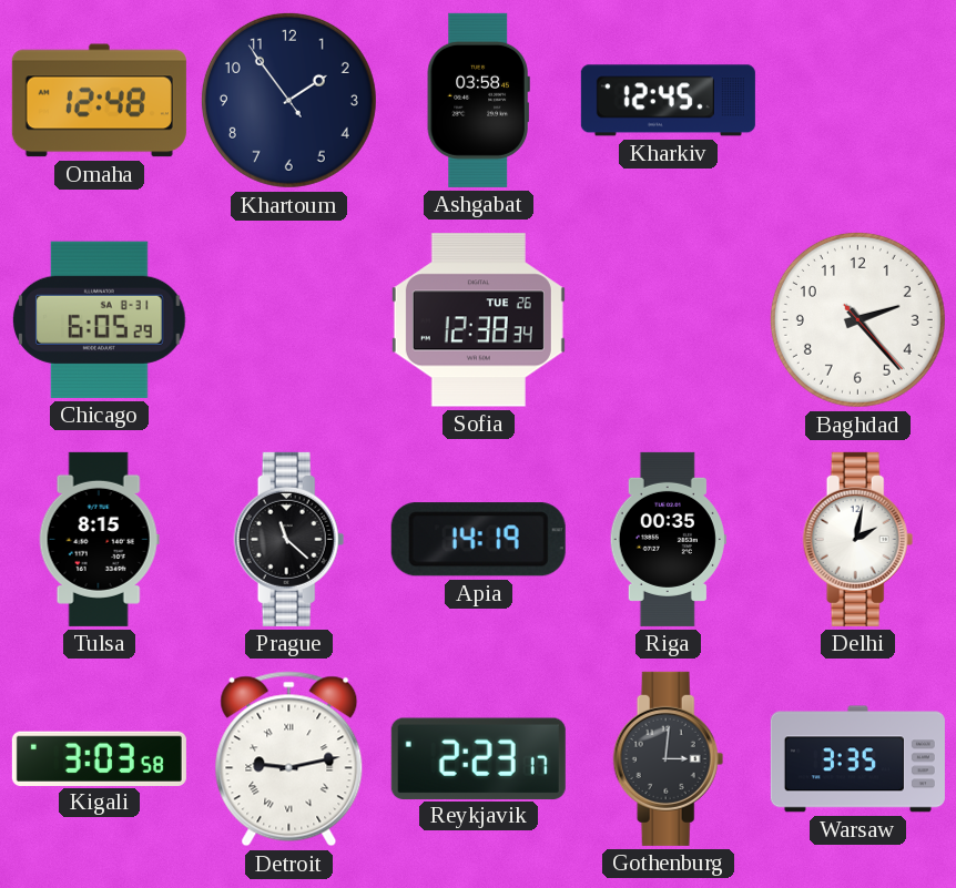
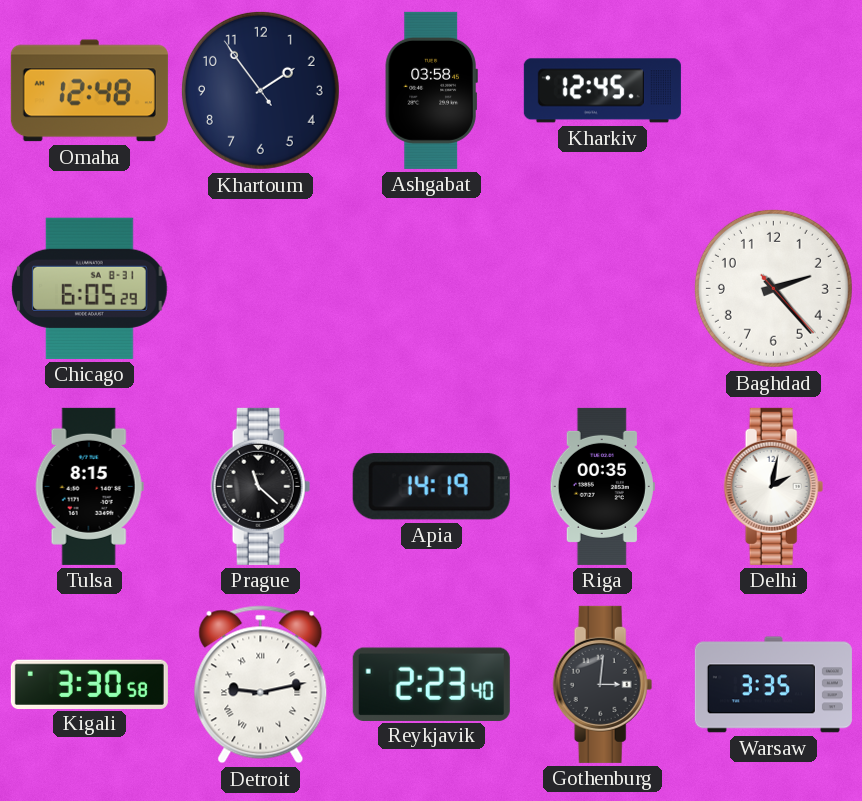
Sofia: 12:38 -> none (478, 320)
Kigali: 3:03 -> 3:30 (89, 684)
Reykjavik: 2:23:17 -> 2:23:40 (431, 684)
